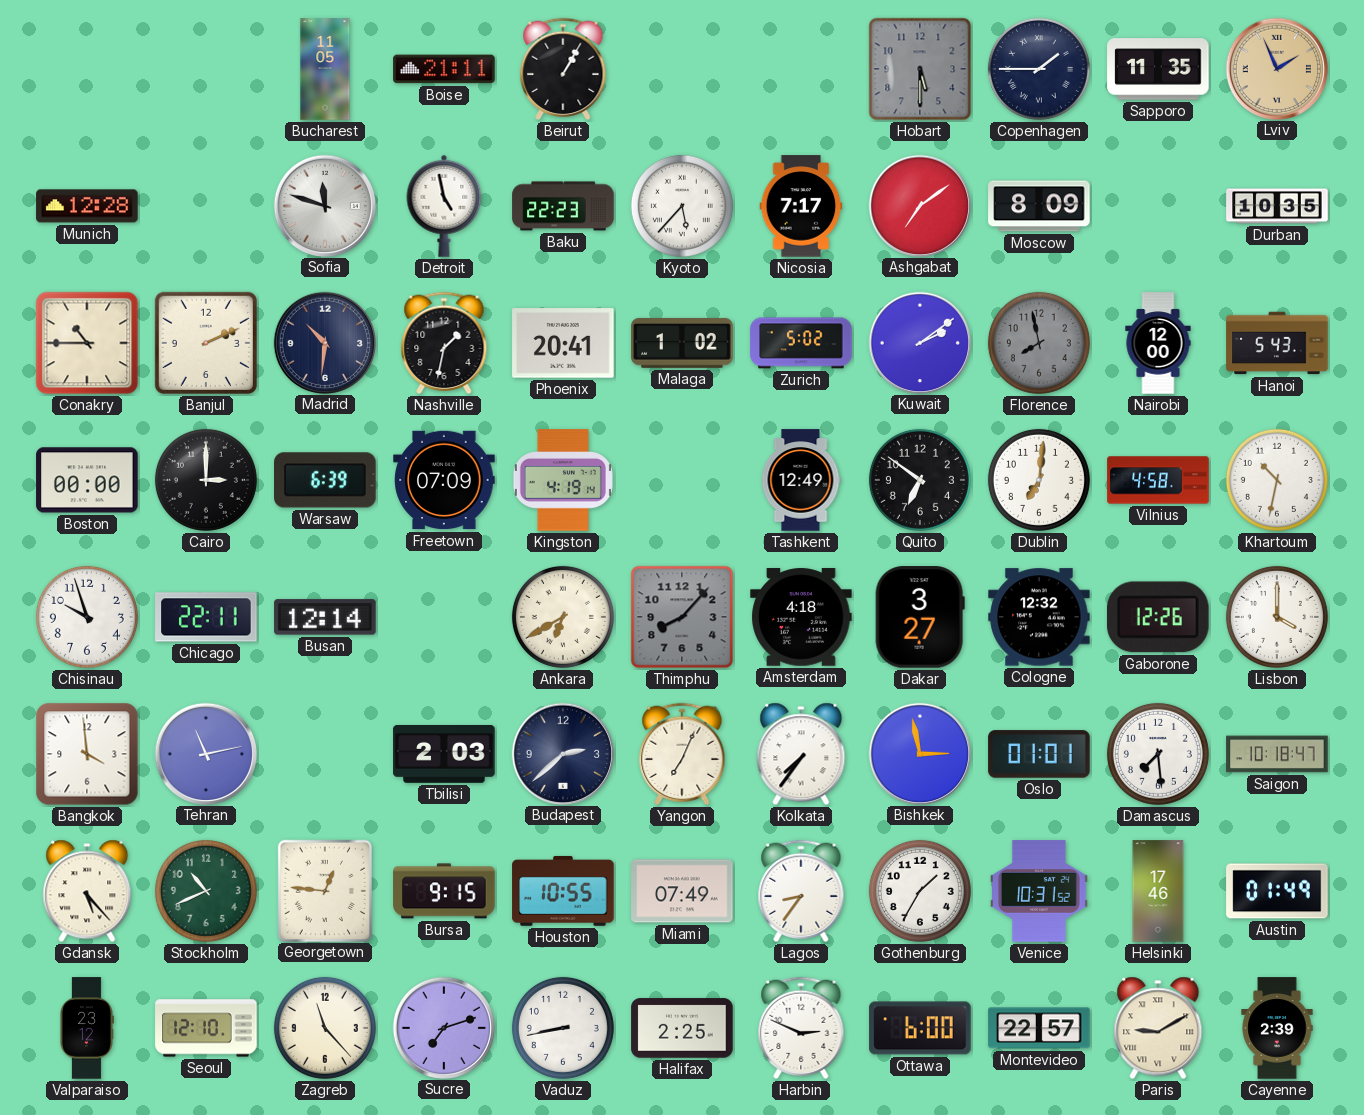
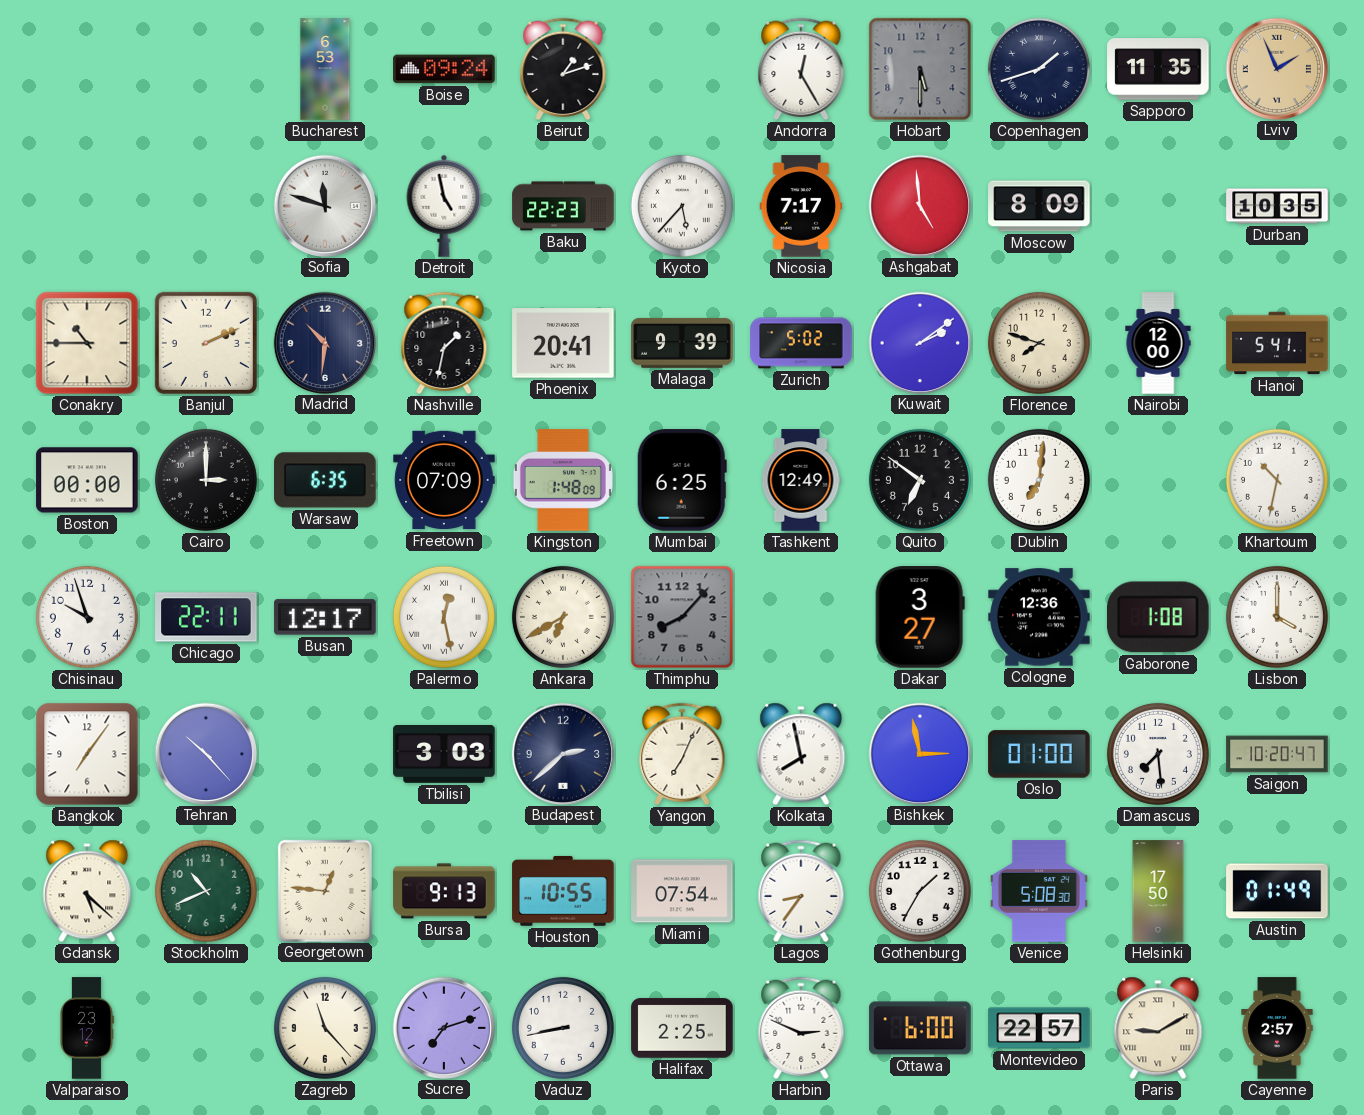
Bucharest: 11:05 -> 6:53 (325, 69)
Boise: 21:11 -> 09:24 (444, 69)
Beirut: 1:05 -> 1:12 (563, 69)
Andorra: none -> 12:25 (801, 69)
Copenhagen: 1:45 -> 1:42 (1039, 69)
Munich: 12:28 -> none (87, 206)
Ashgabat: 7:09 -> 4:59 (919, 205)
Malaga: 1:02 -> 9:39 (682, 343)
Florence: 7:58 -> 7:48 (1039, 343)
Florence dial: grey -> cream (1039, 343)
Hanoi: 5:43 -> 5:41 (1277, 343)
Warsaw: 6:39 -> 6:35 (325, 480)
Kingston: 4:19 -> 1:48 (563, 480)
Mumbai: none -> 6:25 (682, 480)
Vilnius: 4:58 -> none (1158, 480)
Busan: 12:14 -> 12:17 (325, 617)
Palermo: none -> 12:28 (444, 617)
Amsterdam: 4:18 -> none (801, 617)
Cologne: 12:32 -> 12:36 (1039, 617)
Gaborone: 12:26 -> 1:08 (1158, 617)
Bangkok: 3:59 -> 7:06 (87, 754)
Tehran: 11:13 -> 10:23 (205, 753)
Tbilisi: 2:03 -> 3:03 (444, 755)
Kolkata: 7:36 -> 7:58 (801, 754)
Oslo: 01:01 -> 01:00 (1039, 754)
Saigon: 10:18 -> 10:20 (1277, 754)
Gdansk: 5:23 -> 5:22 (87, 891)
Bursa: 9:15 -> 9:13 (444, 891)
Miami: 07:49 -> 07:54 (682, 891)
Venice: 10:31 -> 5:08 (1040, 891)
Helsinki: 17:46 -> 17:50 (1158, 891)
Seoul: 12:10 -> none (206, 1028)
Cayenne: 2:39 -> 2:57 (1277, 1028)
